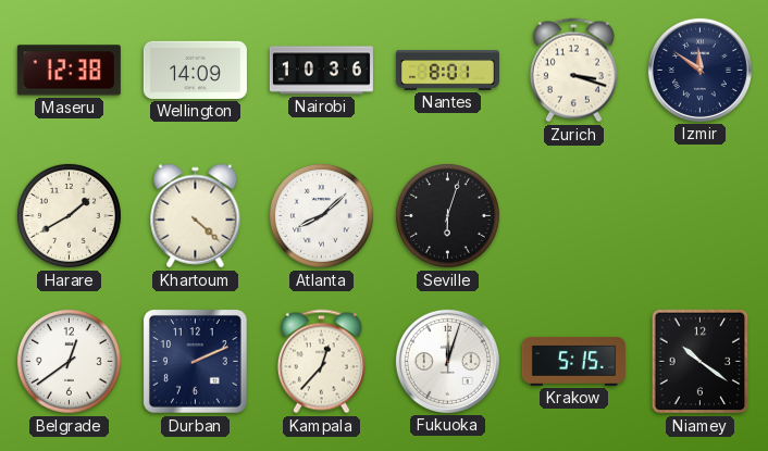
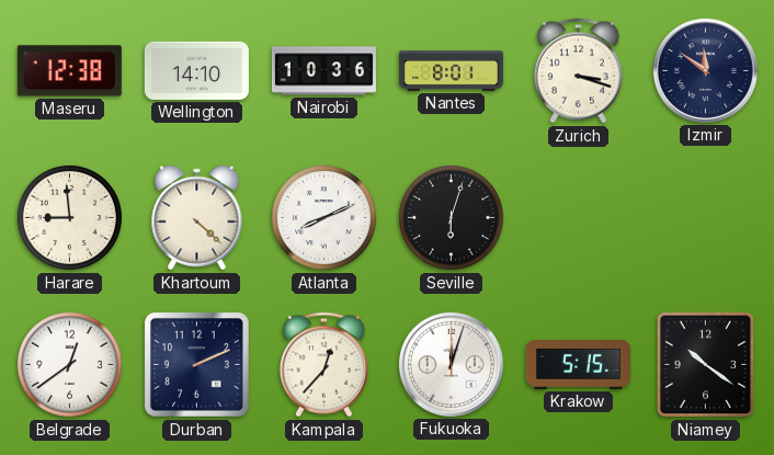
Wellington: 14:09 -> 14:10 (196, 70)
Harare: 1:40 -> 8:59 (69, 217)
Atlanta: 8:08 -> 8:11 (323, 217)
